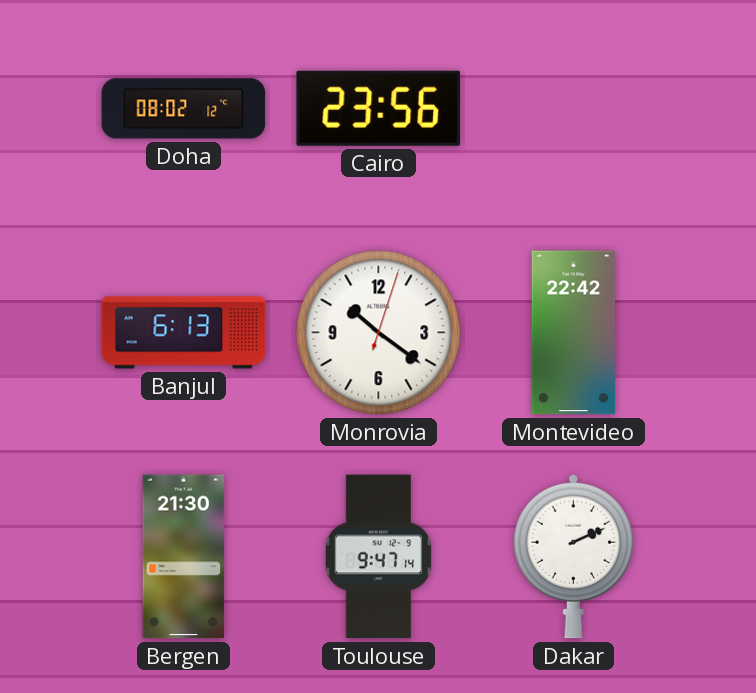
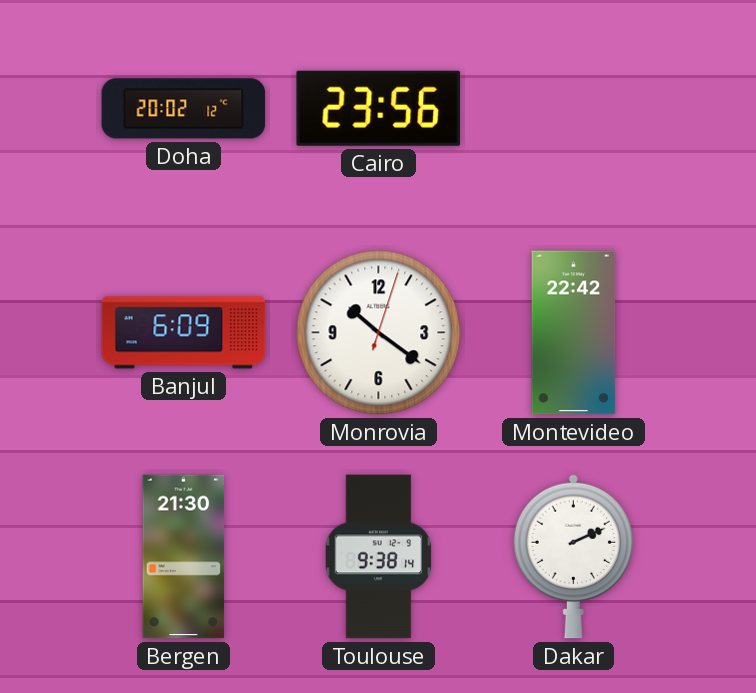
Doha: 08:02 -> 20:02 (184, 109)
Banjul: 6:13 -> 6:09 (184, 333)
Toulouse: 9:47 -> 9:38 (379, 557)
